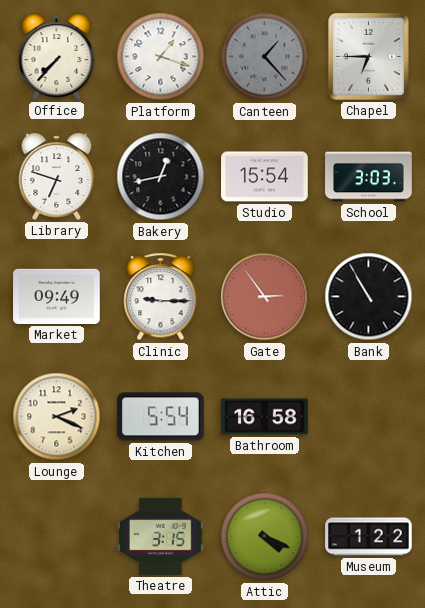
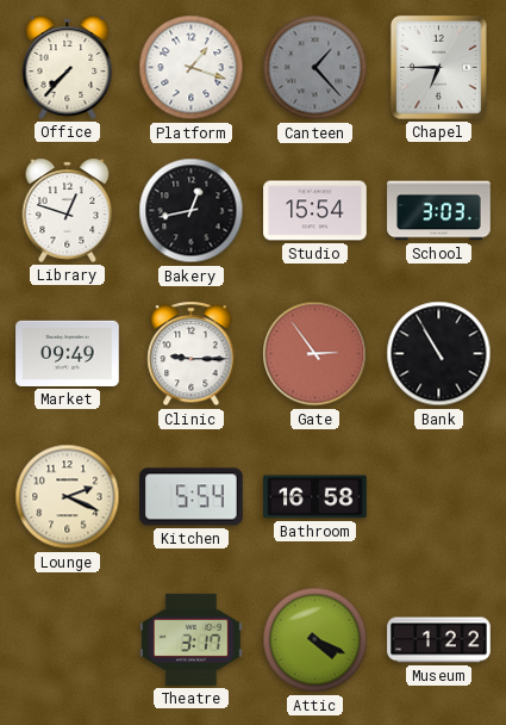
Library: 6:48 -> 12:48 (68, 210)
Theatre: 3:15 -> 3:17 (192, 639)
